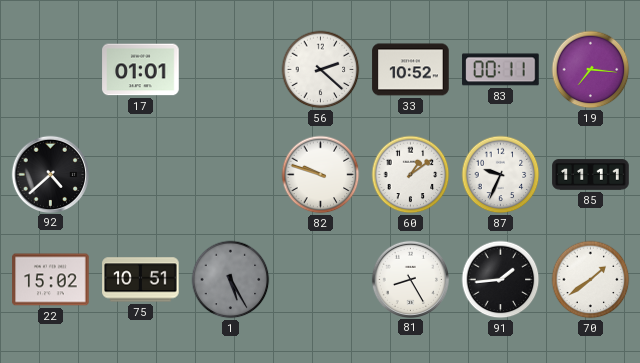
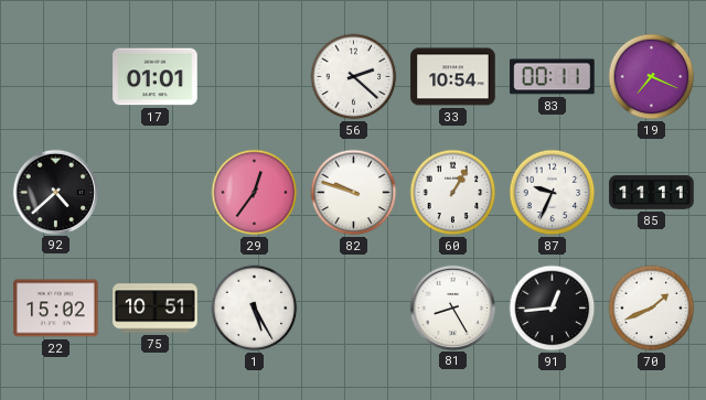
33: 10:52 -> 10:54 (453, 77)
19: 7:16 -> 7:19 (652, 77)
29: none -> 12:36 (255, 193)
60: 1:09 -> 1:05 (453, 193)
1 dial: grey -> white (255, 309)
91: 1:44 -> 12:44 (553, 309)
70: 1:39 -> 1:41 (652, 309)
